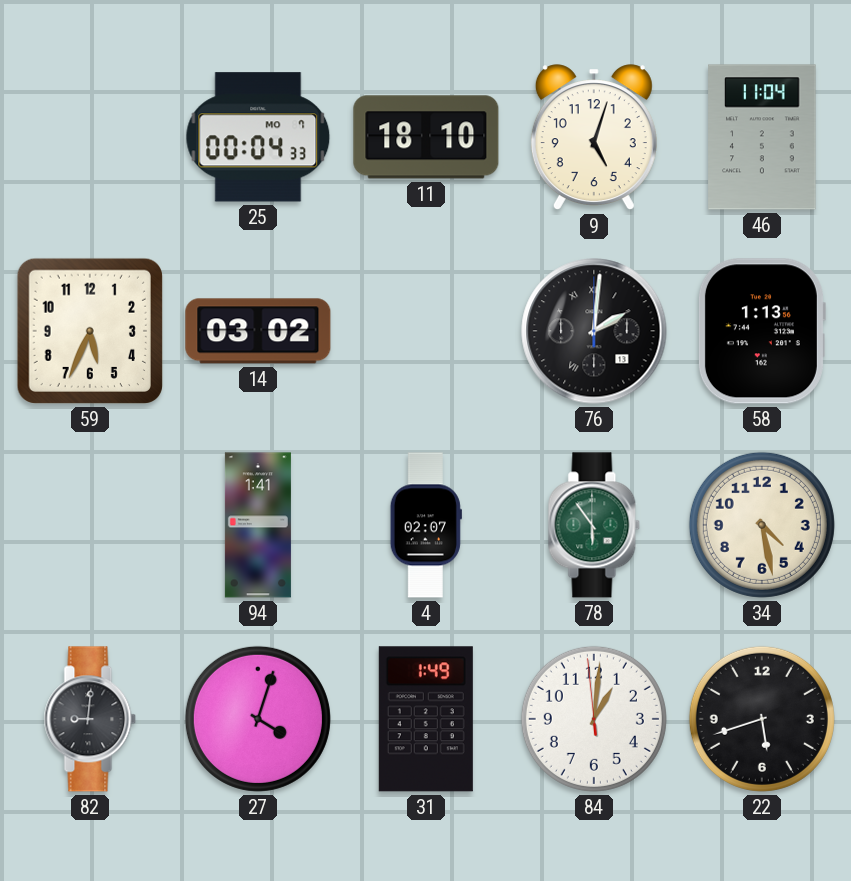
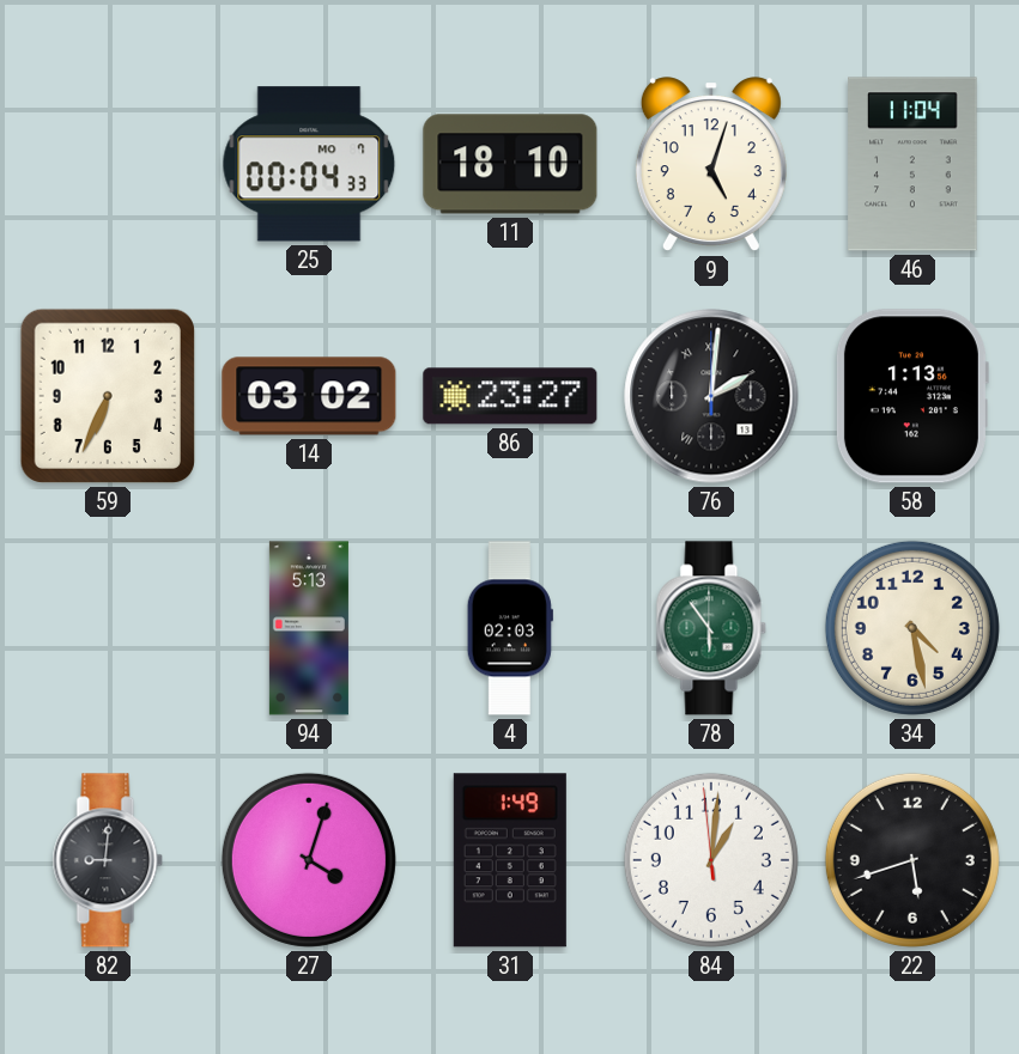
59: 5:34 -> 6:34 (108, 396)
86: none -> 23:27 (510, 396)
94: 1:41 -> 5:13 (309, 628)
4: 02:07 -> 02:03 (510, 628)
